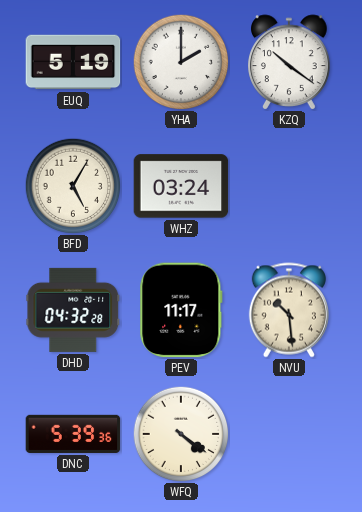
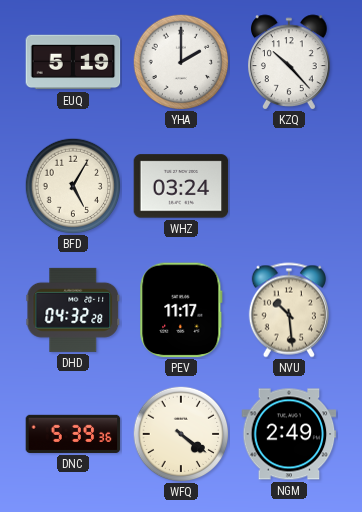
KZQ: 10:21 -> 10:23 (290, 62)
NGM: none -> 2:49 (289, 434)
